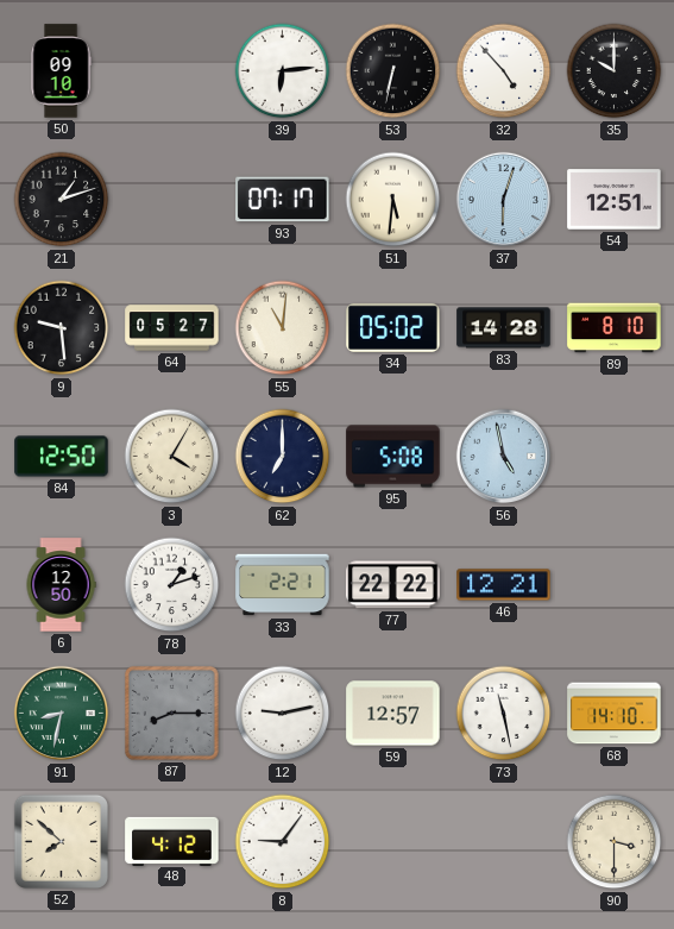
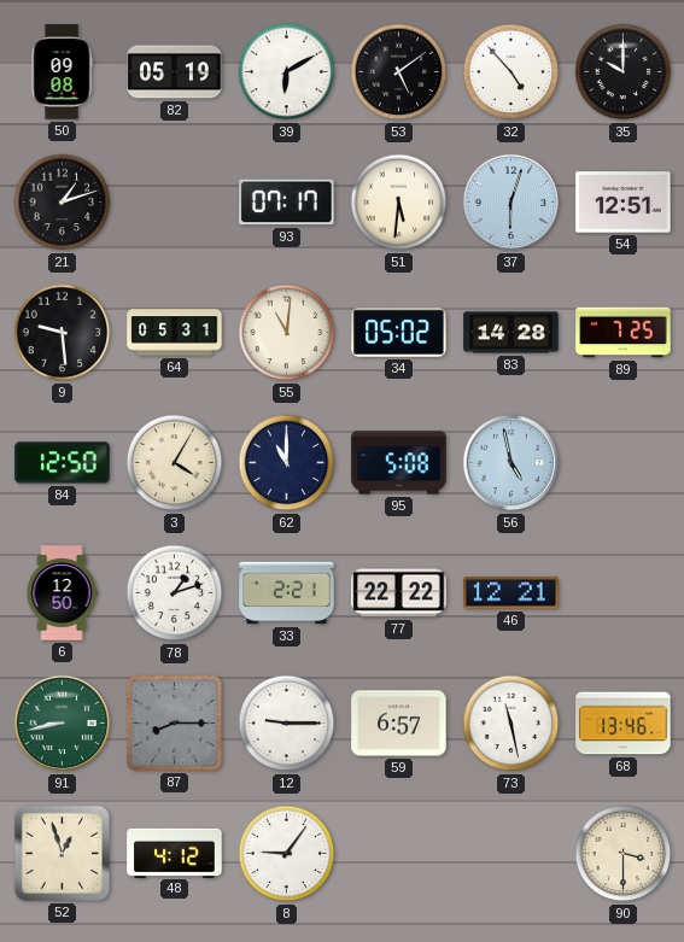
50: 09:10 -> 09:08 (62, 72)
82: none -> 05:19 (175, 72)
39: 6:14 -> 6:10 (287, 72)
53: 6:32 -> 5:09 (399, 72)
64: 05:27 -> 05:31 (175, 333)
89: 8:10 -> 7:25 (624, 333)
62: 7:00 -> 11:00 (287, 463)
91: 8:32 -> 8:43 (63, 724)
12: 9:13 -> 9:15 (287, 724)
59: 12:57 -> 6:57 (399, 724)
68: 14:10 -> 13:46 (624, 724)
52: 7:52 -> 12:57 (62, 853)
